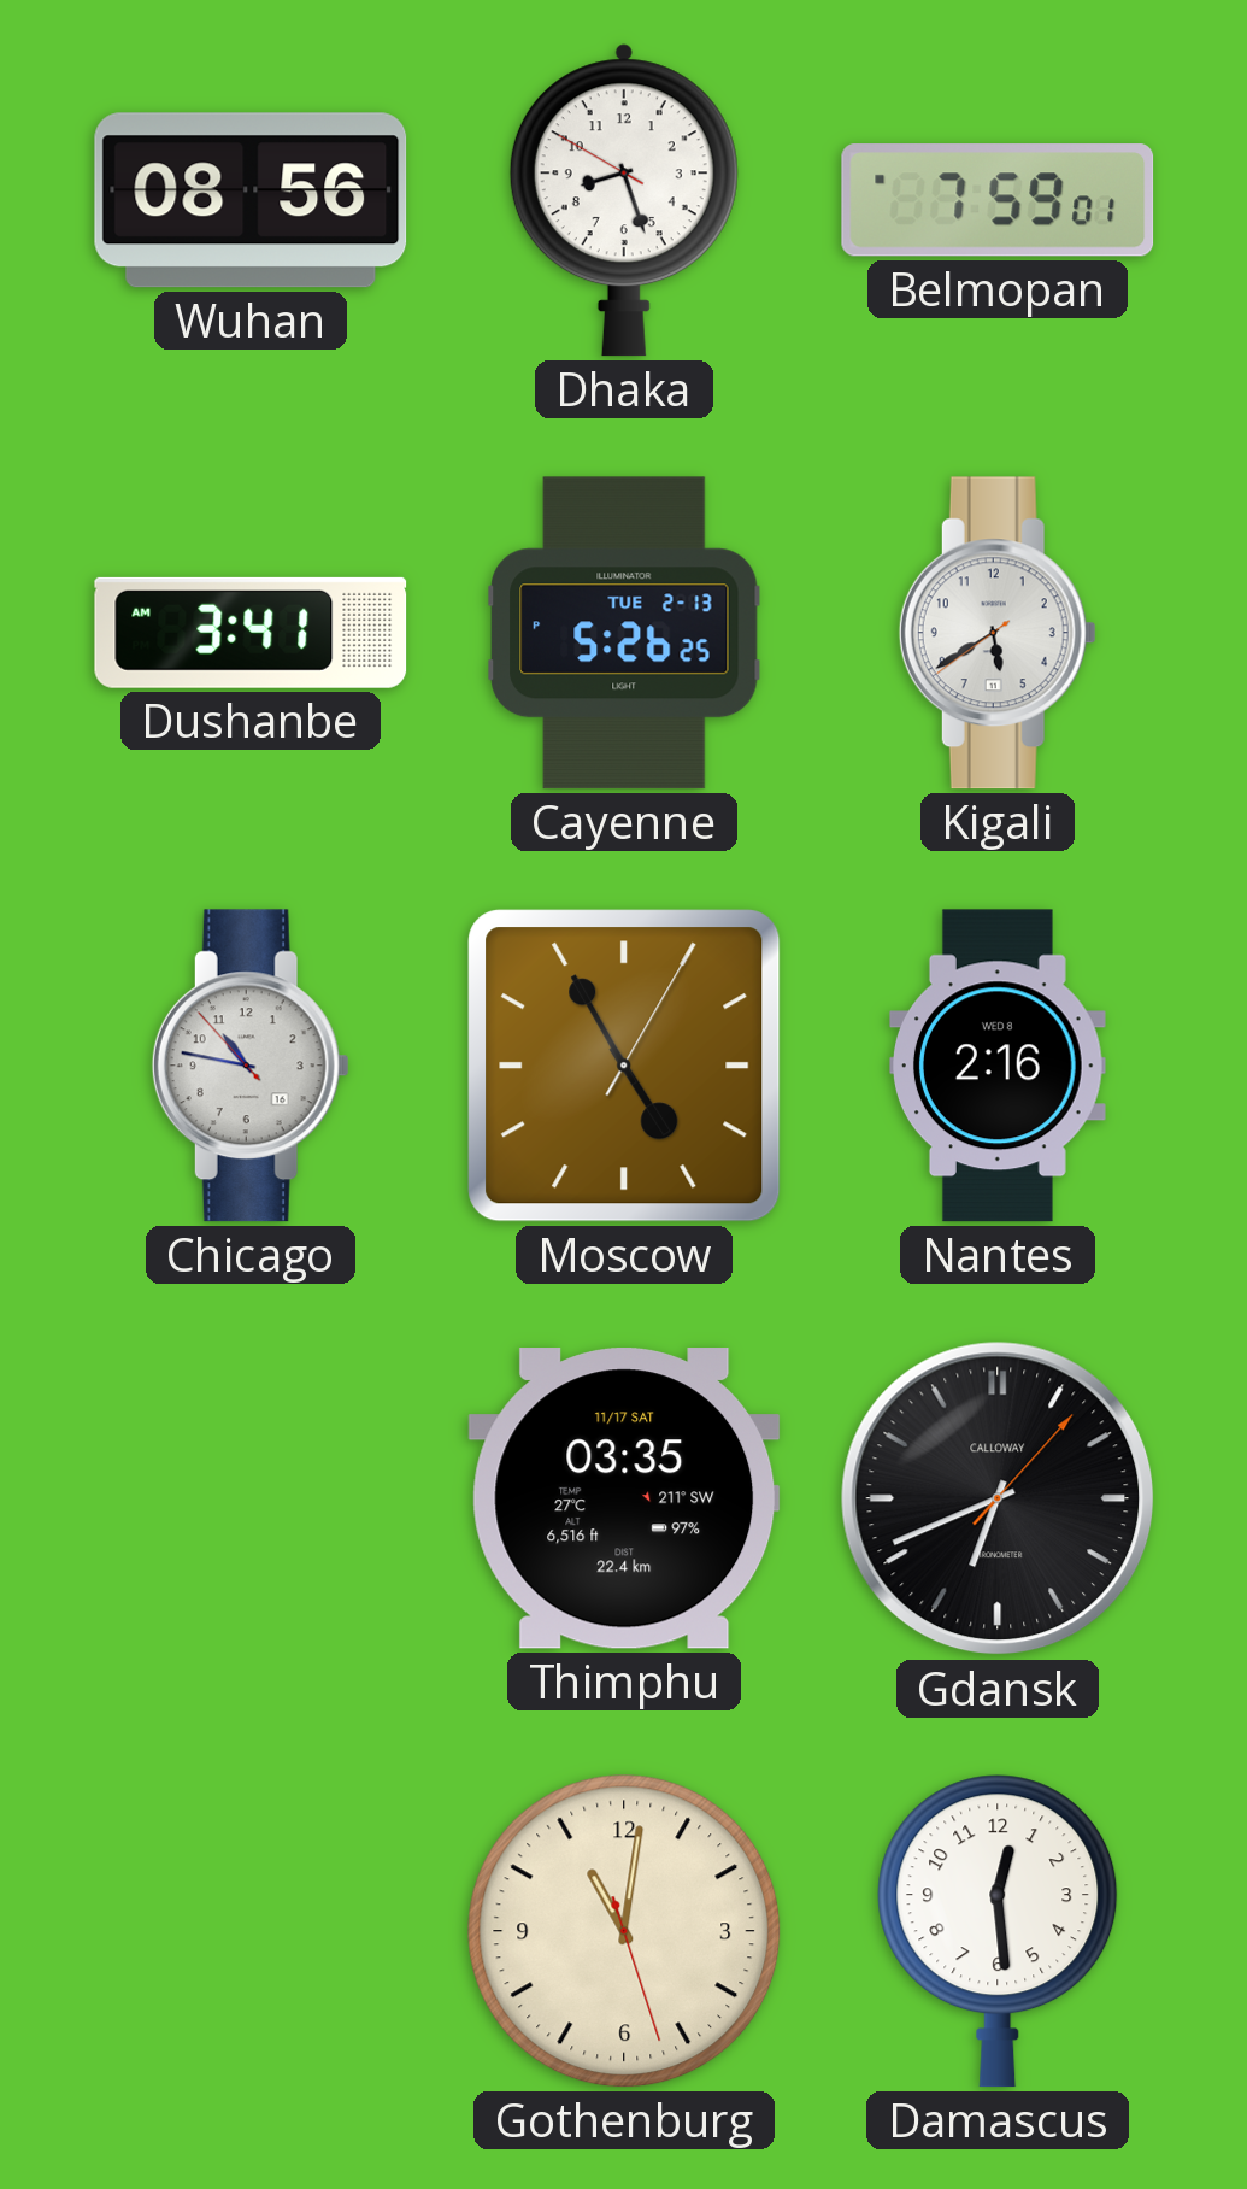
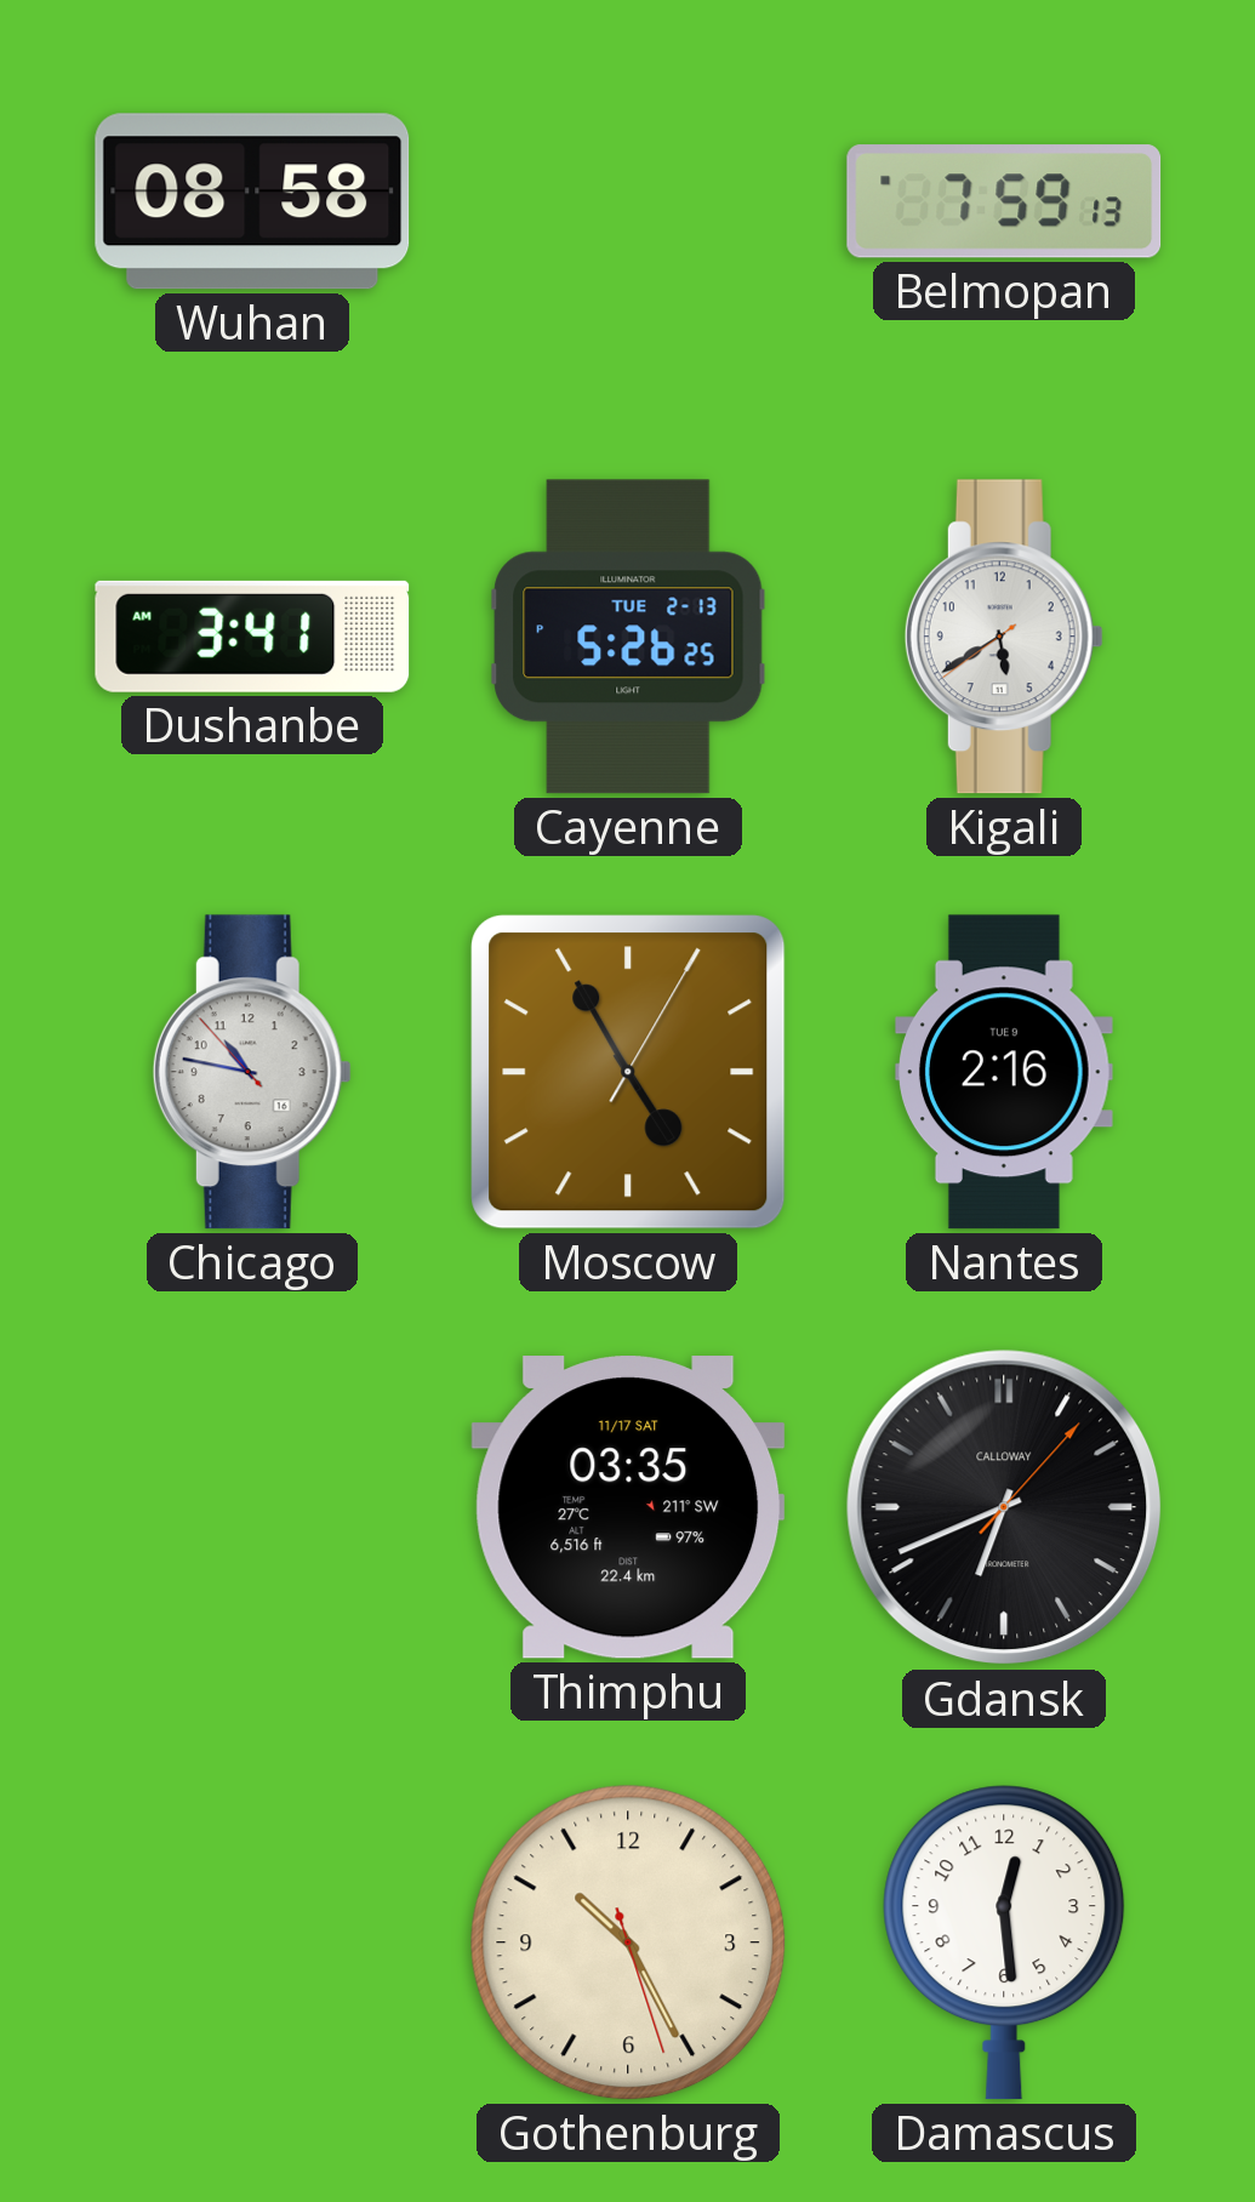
Wuhan: 08:56 -> 08:58 (252, 201)
Dhaka: 8:26 -> none (624, 200)
Belmopan: 7:59:01 -> 7:59:13 (1004, 201)
Nantes date: WED 8 -> TUE 9 (1005, 1072)
Gothenburg: 11:01 -> 10:25 (628, 1943)
